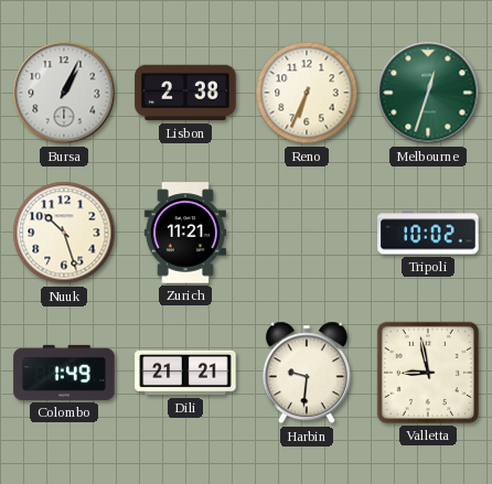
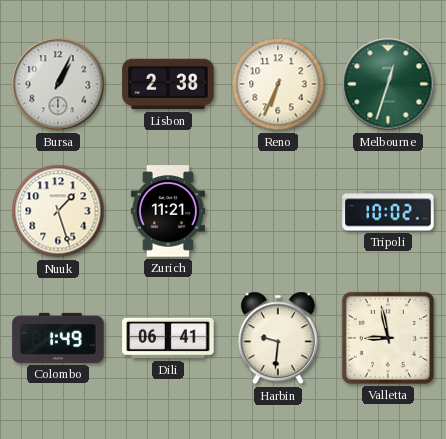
Nuuk: 10:27 -> 1:27 (58, 211)
Dili: 21:21 -> 06:41 (168, 338)
